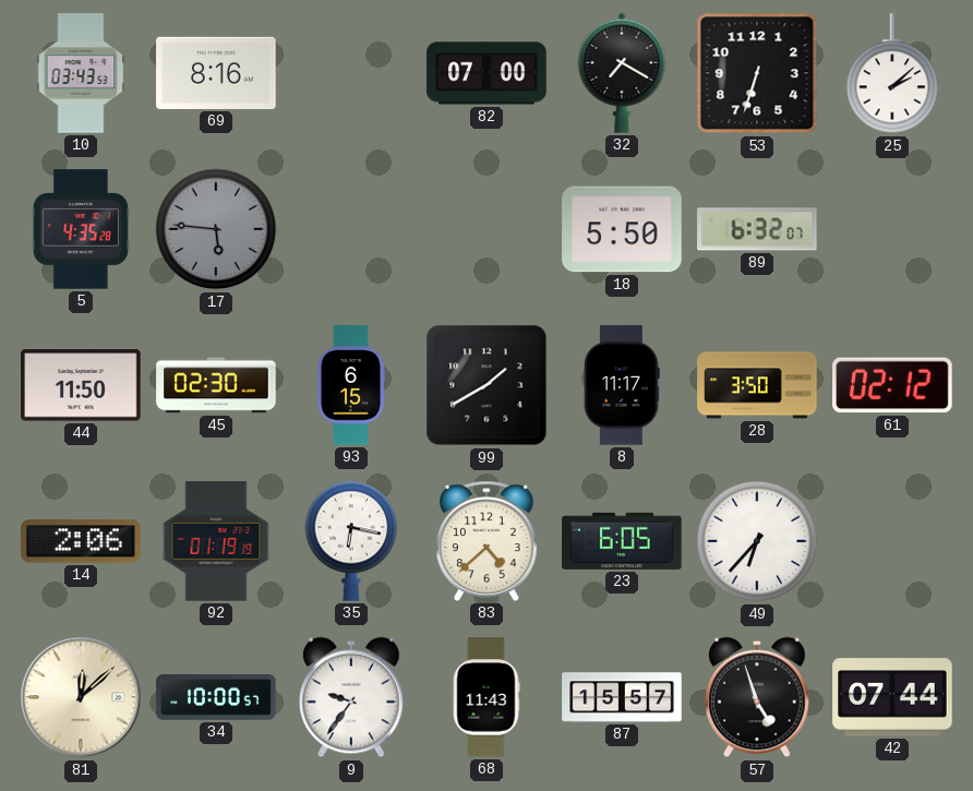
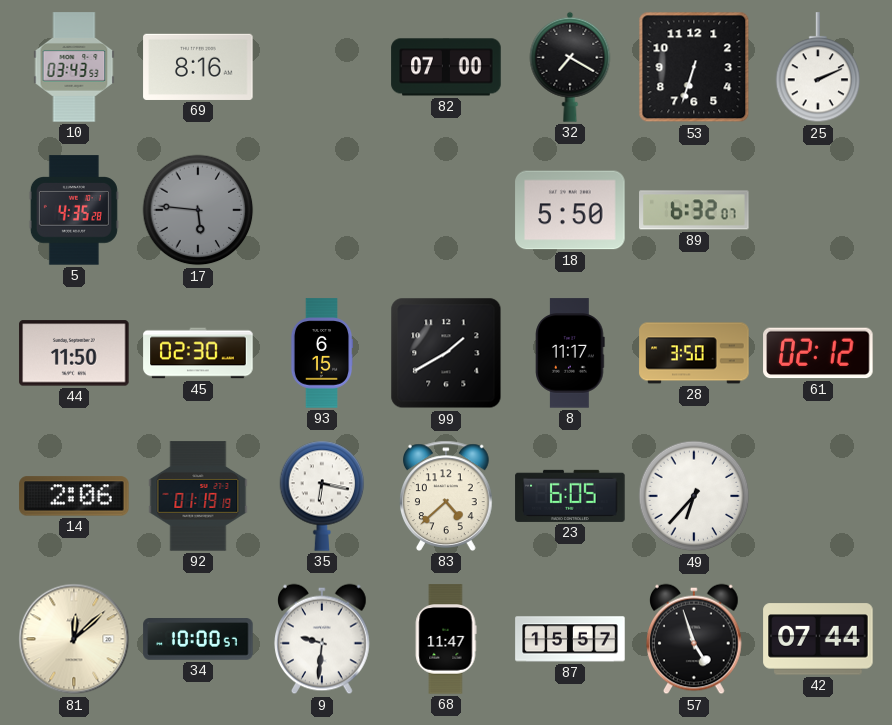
25: 2:08 -> 2:11 (818, 68)
9: 9:36 -> 9:31 (322, 639)
68: 11:43 -> 11:47 (446, 639)
